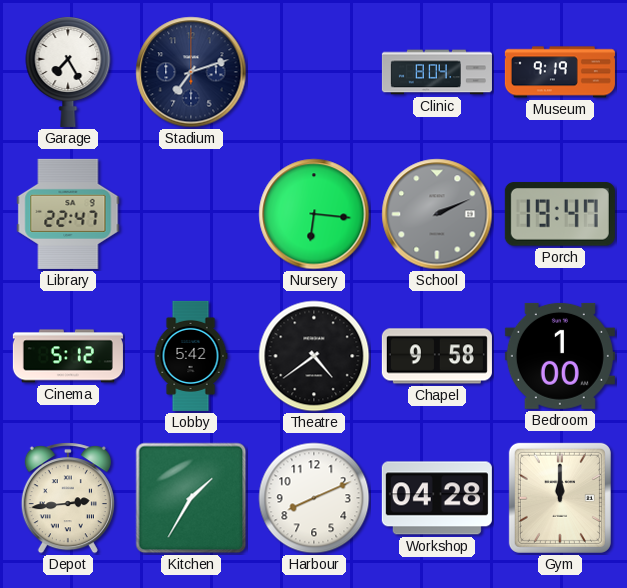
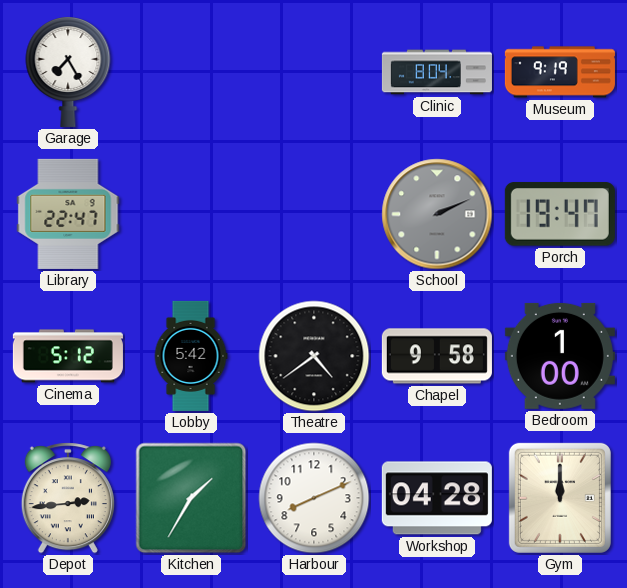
Stadium: 7:12 -> none (191, 72)
Nursery: 6:16 -> none (314, 214)
